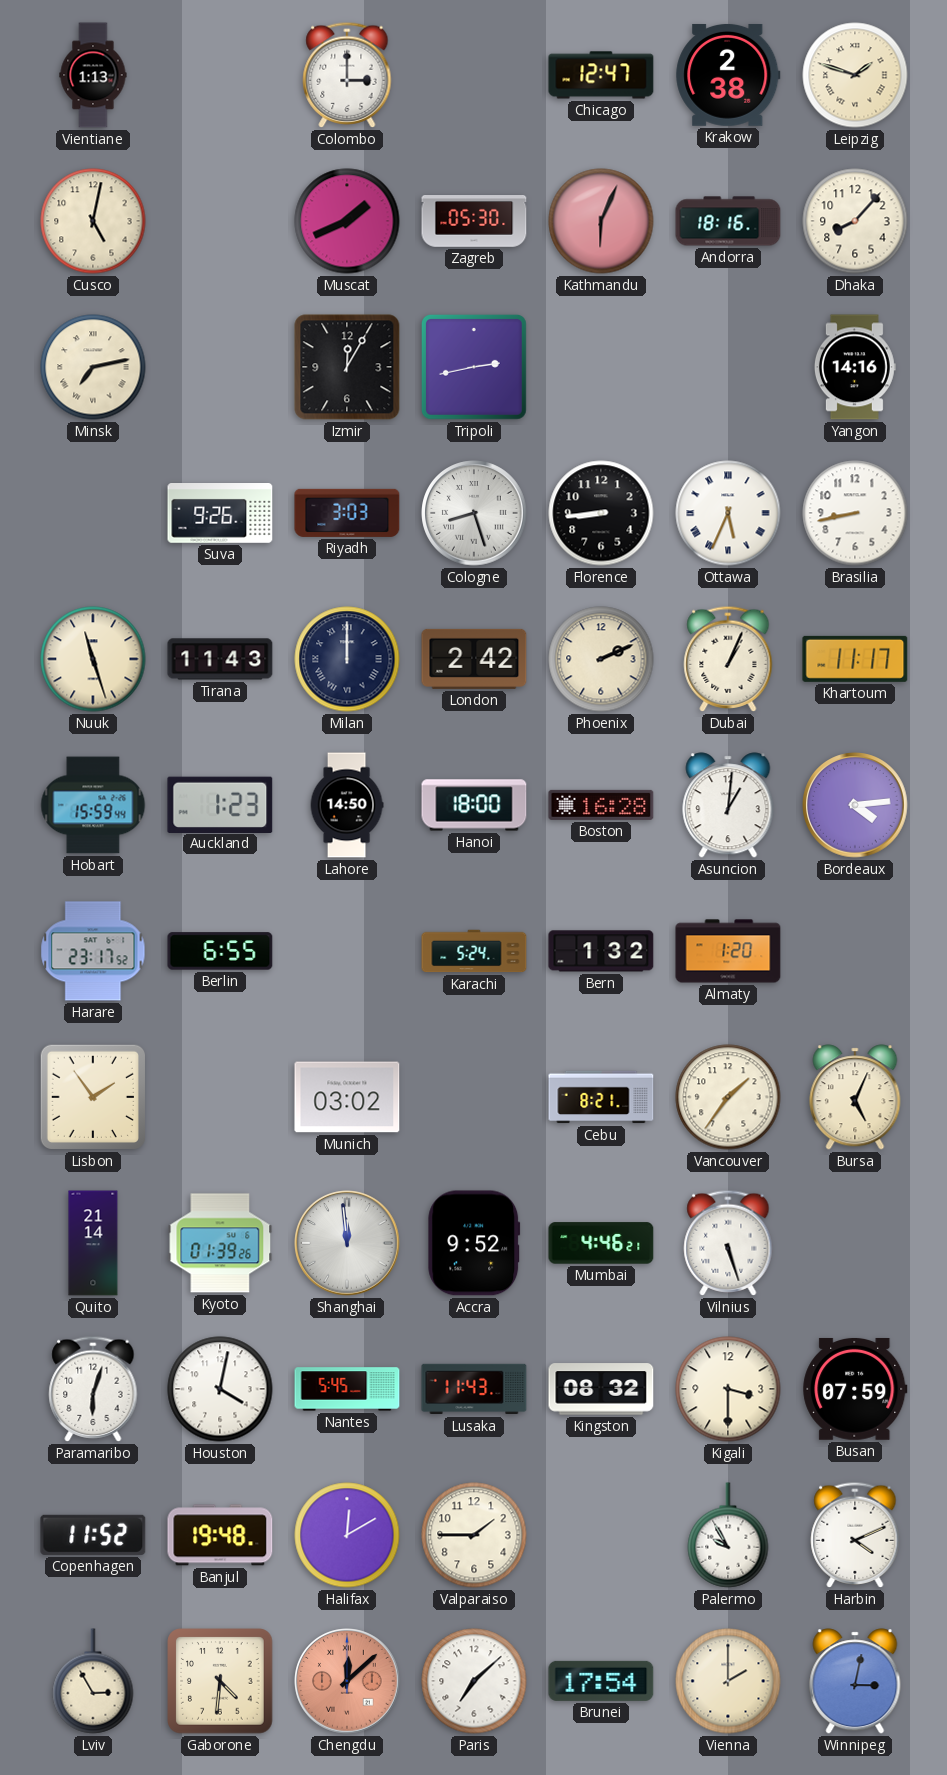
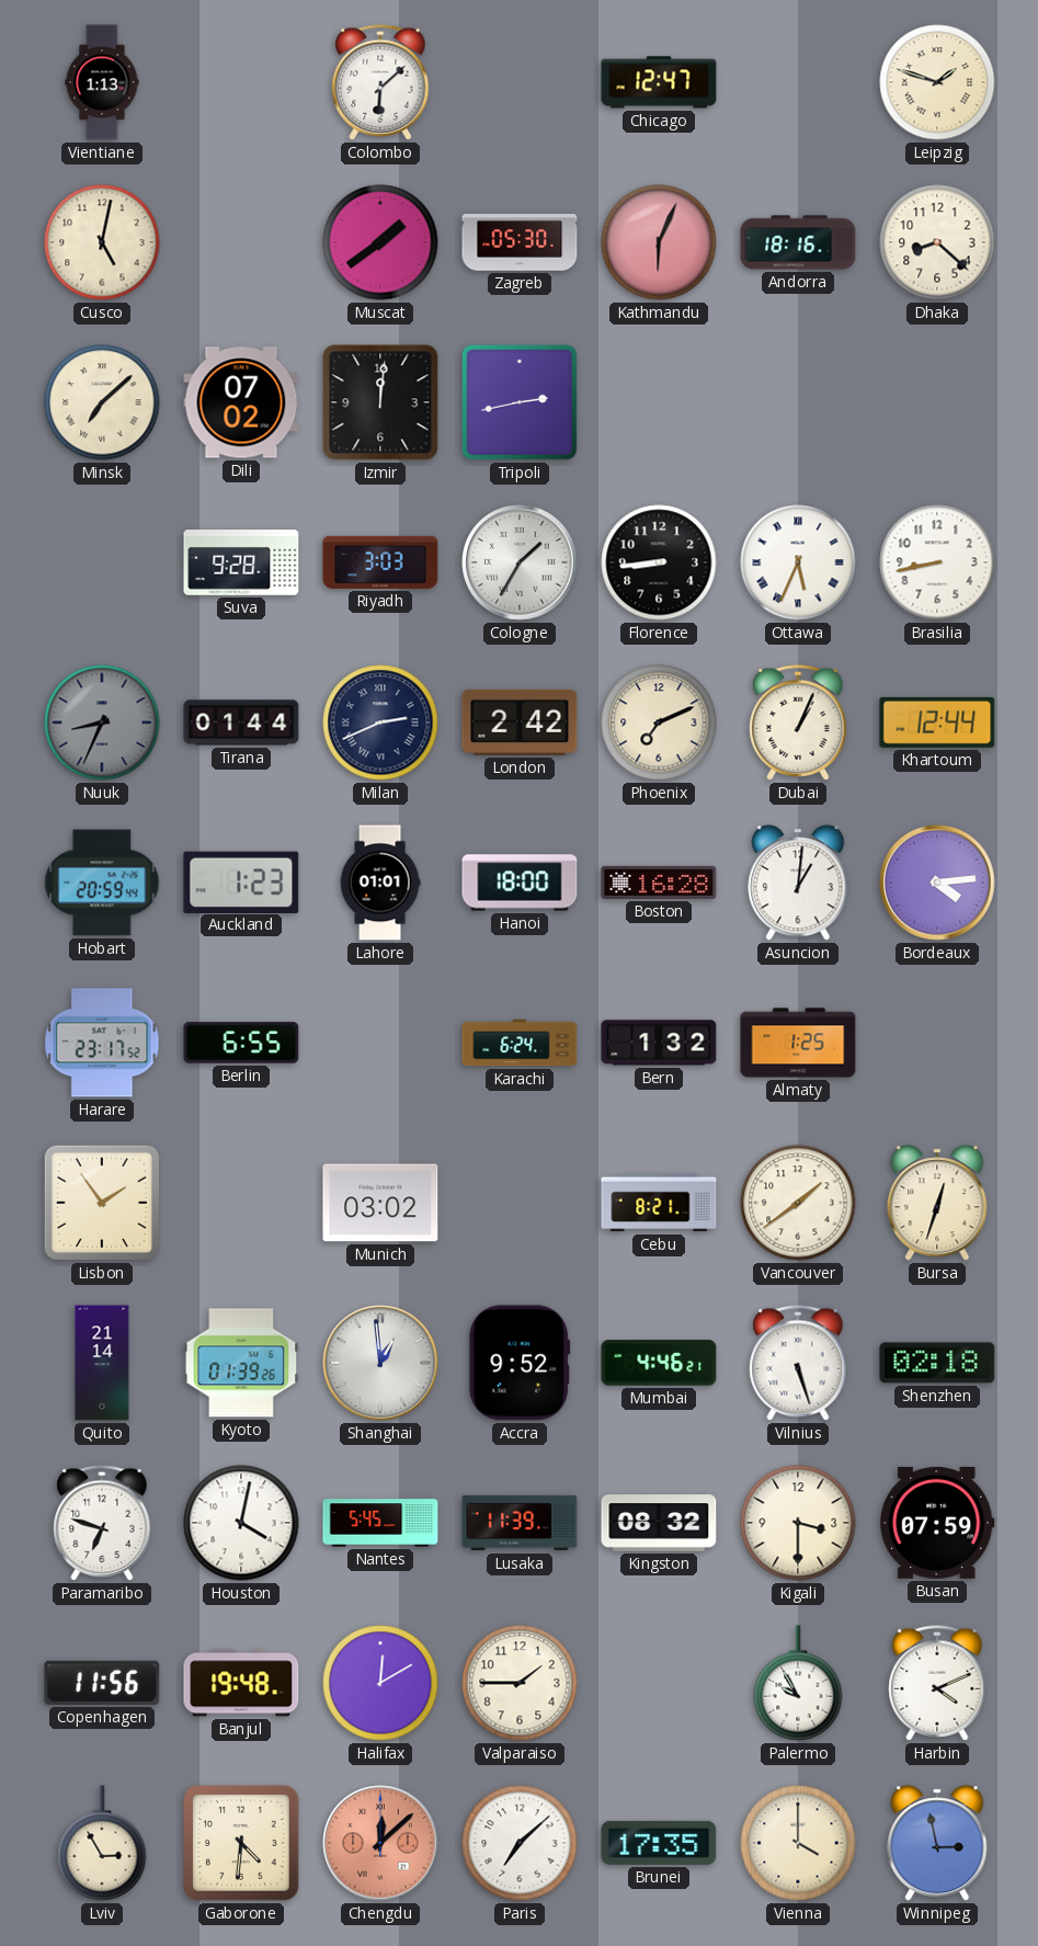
Colombo: 3:00 -> 6:08 (380, 82)
Krakow: 2:38 -> none (728, 75)
Muscat: 1:41 -> 1:39 (380, 242)
Dhaka: 8:07 -> 8:22 (937, 242)
Minsk: 7:13 -> 7:08 (102, 402)
Dili: none -> 07:02 (241, 402)
Izmir: 12:05 -> 12:01 (380, 402)
Yangon: 14:16 -> none (855, 367)
Suva: 9:26 -> 9:28 (241, 564)
Cologne: 8:27 -> 1:35 (520, 562)
Nuuk: 11:27 -> 8:34 (102, 722)
Nuuk dial: cream -> grey (102, 722)
Tirana: 11:43 -> 01:44 (241, 722)
Milan: 12:00 -> 2:41 (380, 722)
Phoenix: 2:11 -> 7:11 (659, 722)
Khartoum: 11:17 -> 12:44 (937, 722)
Hobart: 15:59 -> 20:59 (102, 883)
Lahore: 14:50 -> 01:01 (380, 883)
Karachi: 5:24 -> 6:24 (520, 1043)
Almaty: 1:20 -> 1:25 (798, 1043)
Vancouver: 1:36 -> 1:39 (798, 1203)
Bursa: 5:04 -> 12:33 (937, 1203)
Shanghai: 11:59 -> 12:59 (380, 1363)
Shenzhen: none -> 02:18 (937, 1363)
Paramaribo: 6:03 -> 6:48 (102, 1523)
Lusaka: 11:43 -> 11:39 (520, 1523)
Copenhagen: 11:52 -> 11:56 (102, 1683)
Brunei: 17:54 -> 17:35 (659, 1843)
Vienna: 2:00 -> 4:00 (798, 1843)
Winnipeg: 3:02 -> 2:58 (937, 1843)
